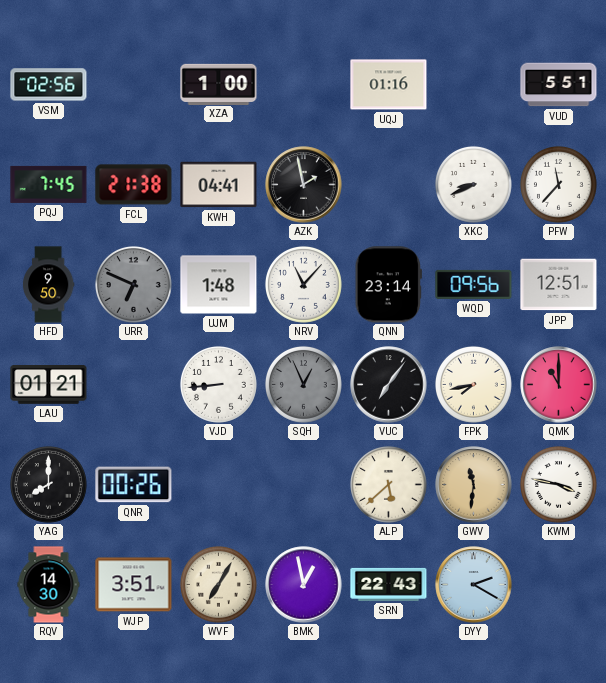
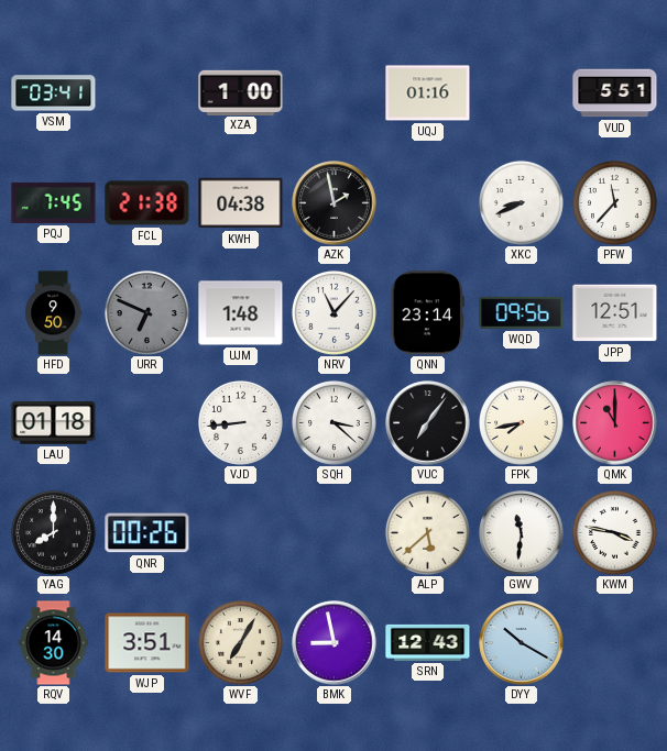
VSM: 02:56 -> 03:41 (54, 93)
KWH: 04:41 -> 04:38 (241, 203)
LAU: 01:21 -> 01:18 (54, 423)
SQH: 12:56 -> 3:22 (333, 422)
SQH dial: grey -> white (333, 422)
GWV dial: champagne -> white (522, 533)
BMK: 12:58 -> 8:58 (335, 643)
SRN: 22:43 -> 12:43 (428, 642)
DYY: 2:20 -> 10:20 (522, 643)
